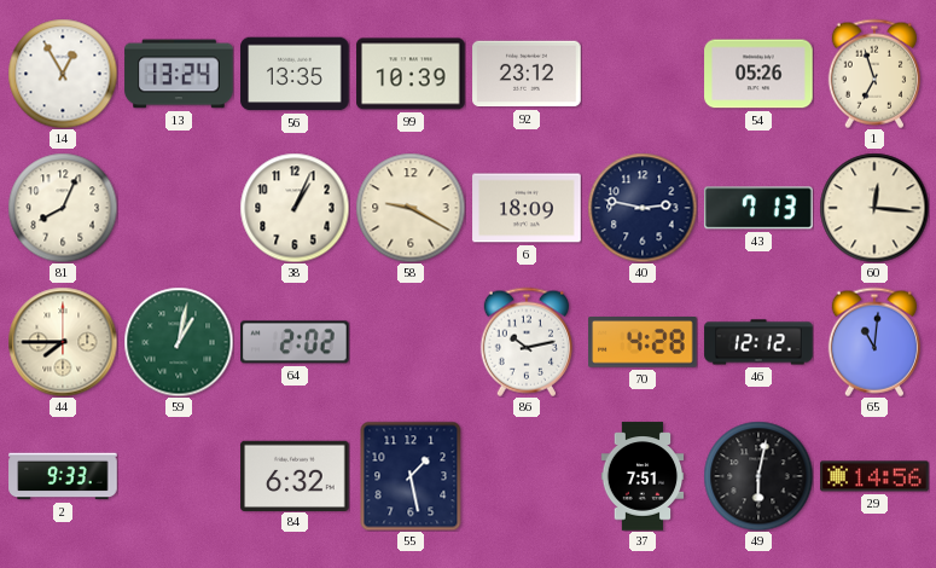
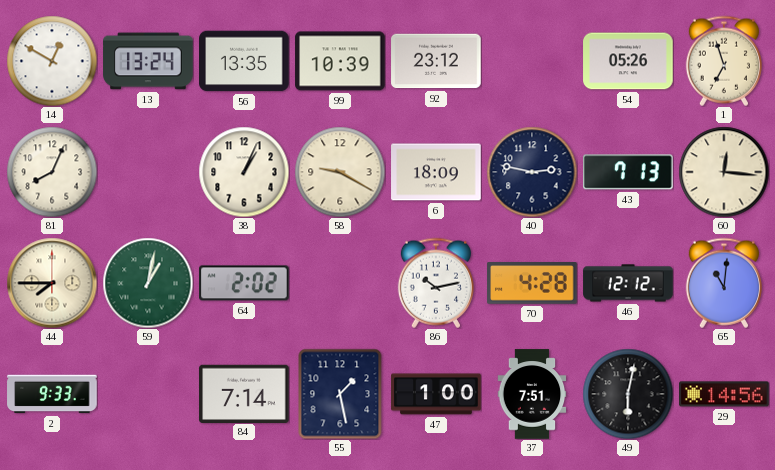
14: 12:55 -> 12:50 (52, 61)
84: 6:32 -> 7:14 (244, 393)
47: none -> 1:00 (436, 394)
